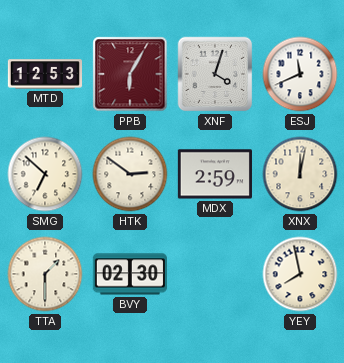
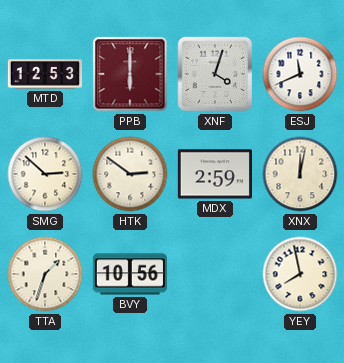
PPB: 6:05 -> 6:00 (130, 74)
SMG: 6:52 -> 2:52 (45, 174)
TTA: 1:30 -> 1:33 (45, 274)
BVY: 02:30 -> 10:56 (130, 274)
